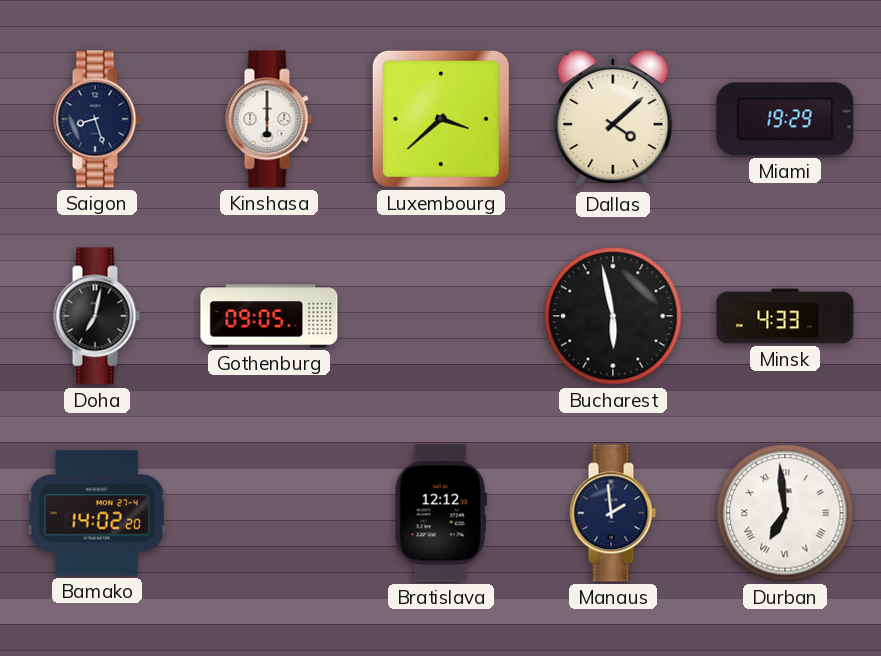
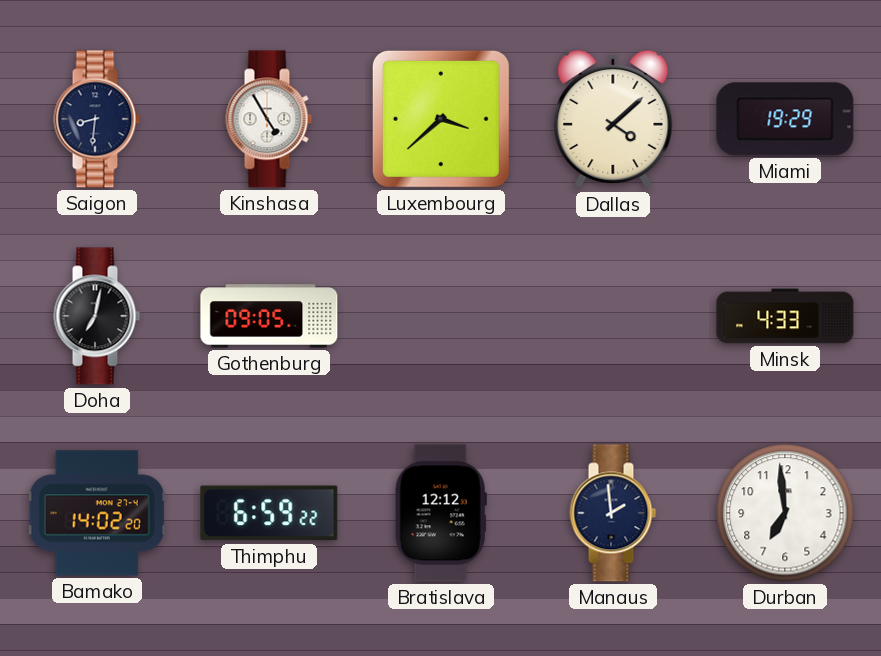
Saigon: 8:27 -> 8:31 (97, 119)
Kinshasa: 6:00 -> 4:55 (269, 119)
Bucharest: 5:58 -> none (613, 316)
Thimphu: none -> 6:59 (269, 513)
Durban numerals: Roman -> Arabic (785, 513)
